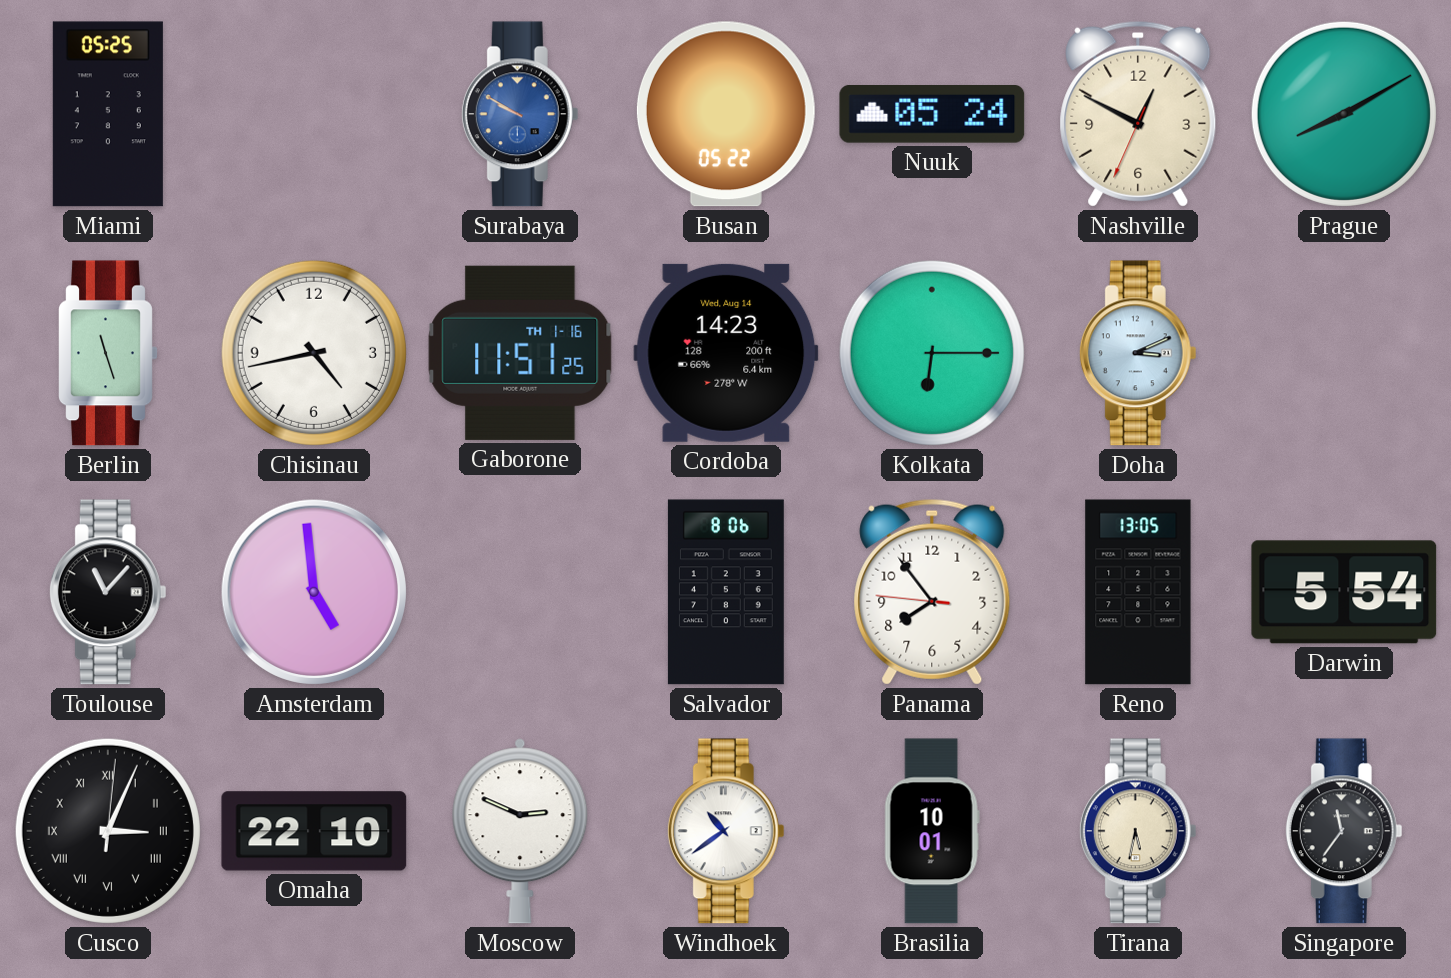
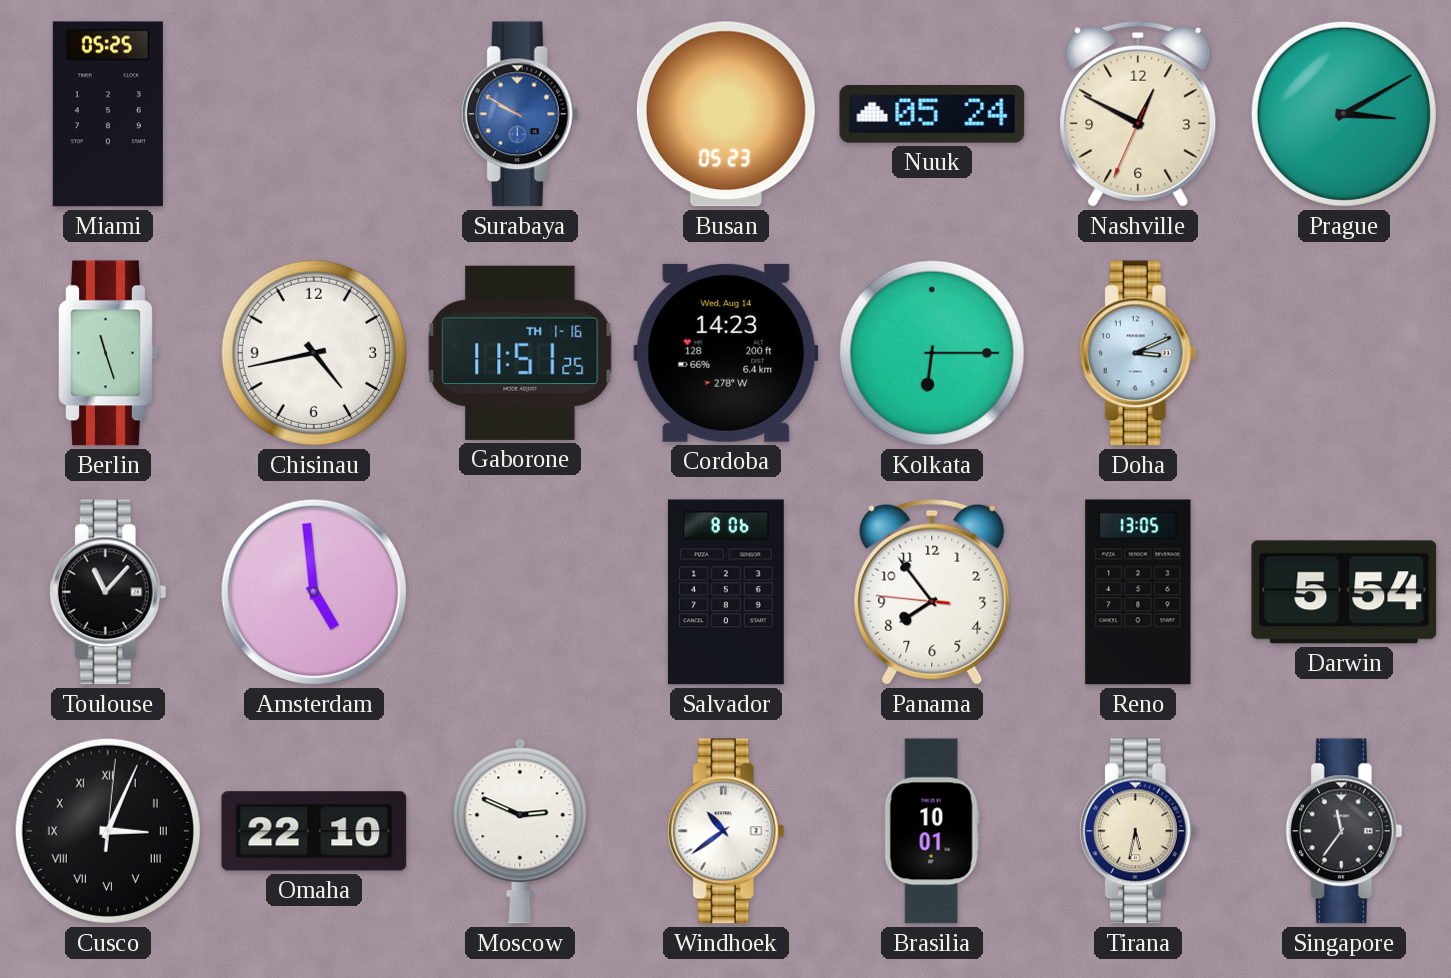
Busan: 05:22 -> 05:23 (726, 114)
Prague: 8:10 -> 3:10 (1344, 114)
